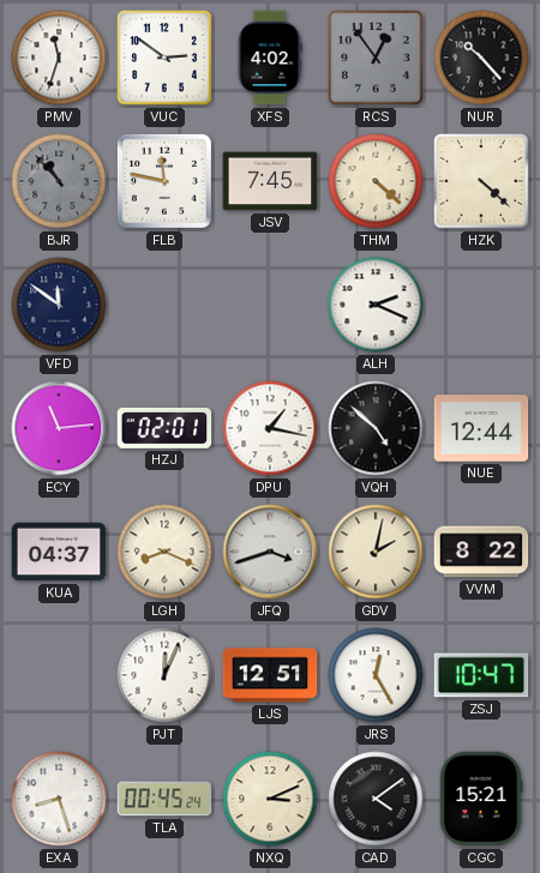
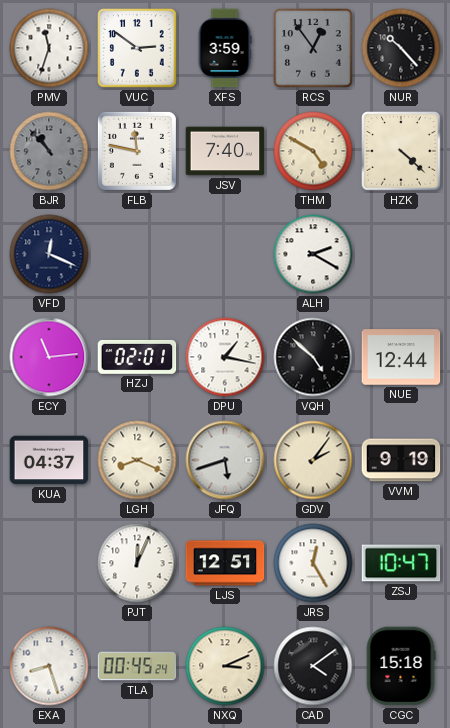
XFS: 4:02 -> 3:59 (225, 48)
JSV: 7:45 -> 7:40 (225, 151)
THM: 4:22 -> 4:50 (313, 151)
VFD: 11:51 -> 12:19 (49, 254)
ALH: 2:19 -> 2:20 (313, 254)
JFQ: 3:42 -> 5:42 (225, 460)
GDV: 2:02 -> 2:06 (313, 460)
VVM: 8:22 -> 9:19 (401, 460)
CGC: 15:21 -> 15:18 (401, 666)
